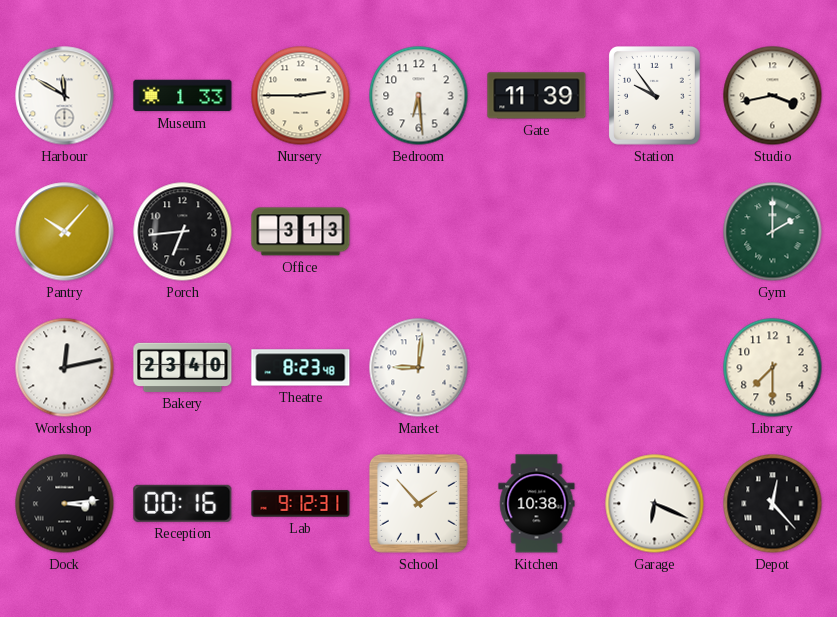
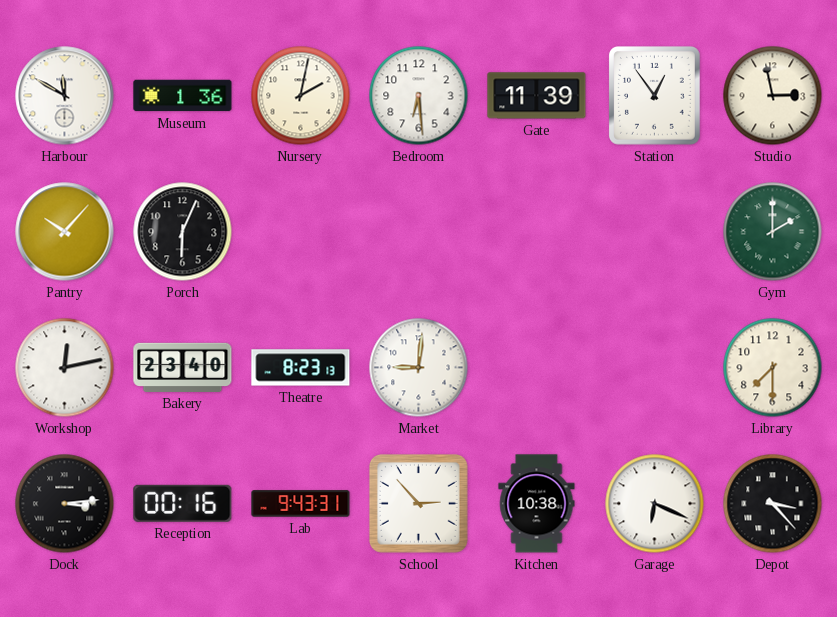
Museum: 1:33 -> 1:36 (183, 96)
Nursery: 2:45 -> 2:02 (301, 96)
Station: 9:54 -> 12:54 (655, 96)
Studio: 3:43 -> 2:58 (773, 96)
Porch: 6:44 -> 6:04 (183, 232)
Office: 3:13 -> none (301, 232)
Theatre: 8:23:48 -> 8:23:13 (301, 368)
Lab: 9:12 -> 9:43 (301, 504)
School: 1:53 -> 2:53 (418, 503)
Depot: 12:23 -> 3:23 (773, 504)
